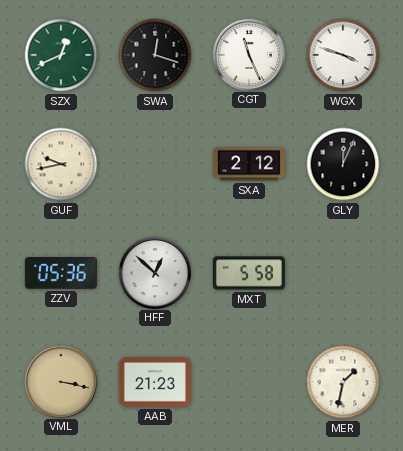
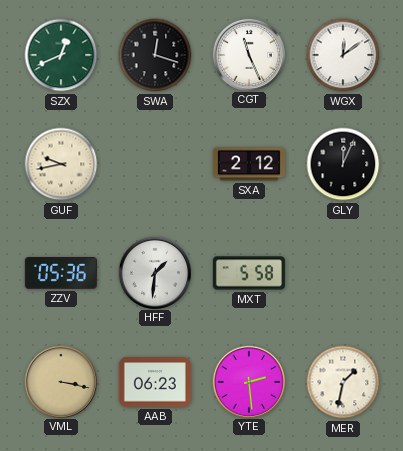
WGX: 3:48 -> 12:09 (343, 55)
HFF: 12:52 -> 1:31 (154, 272)
AAB: 21:23 -> 06:23 (155, 382)
YTE: none -> 2:29 (248, 381)
